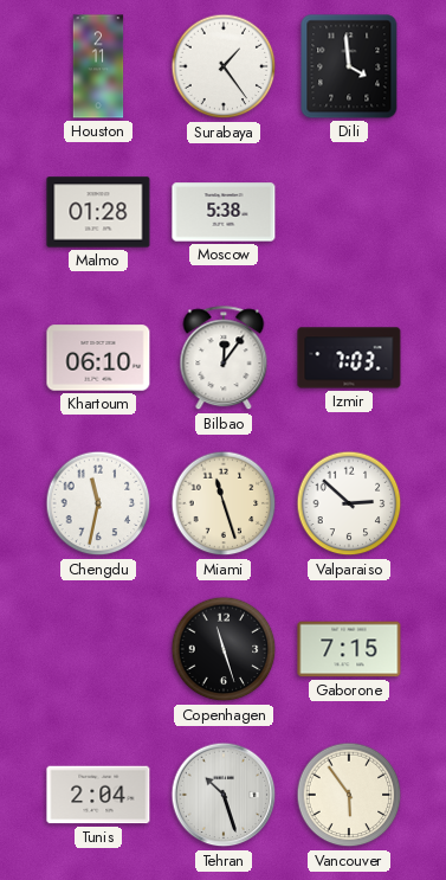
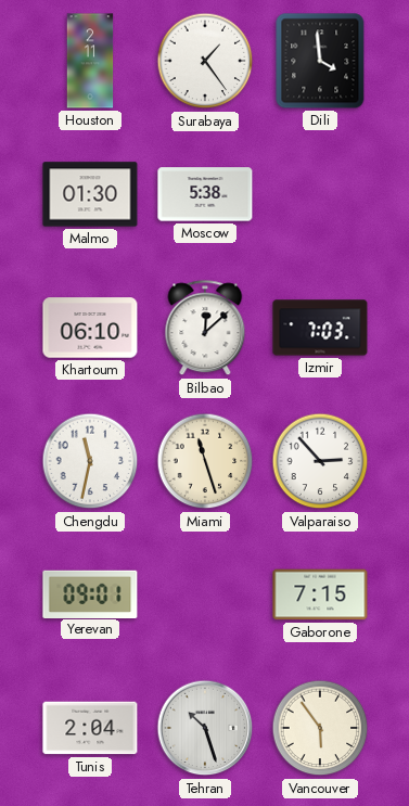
Malmo: 01:28 -> 01:30 (90, 194)
Bilbao: 12:06 -> 12:08 (205, 329)
Valparaiso: 2:52 -> 2:53 (320, 461)
Yerevan: none -> 09:01 (90, 593)
Copenhagen: 11:27 -> none (224, 649)
